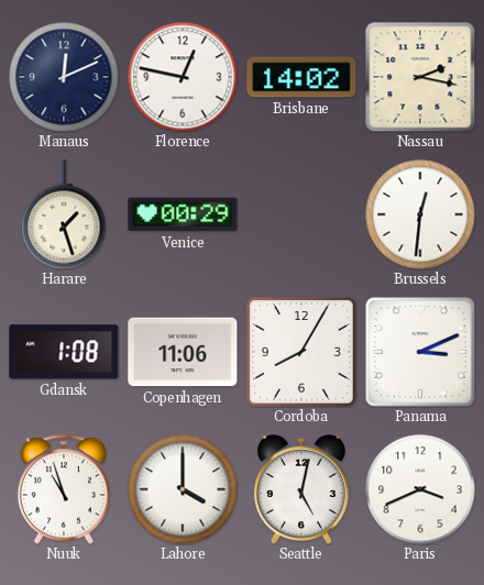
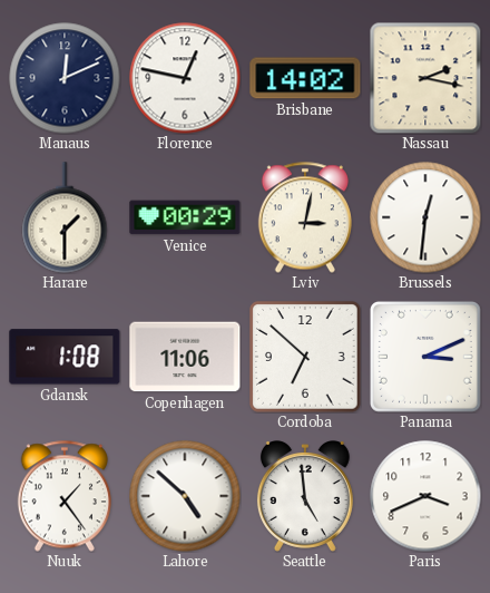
Harare: 1:27 -> 1:30 (65, 217)
Lviv: none -> 3:02 (305, 217)
Cordoba: 8:05 -> 6:52 (305, 357)
Nuuk: 10:57 -> 1:24 (65, 496)
Lahore: 4:00 -> 4:52 (185, 496)
Seattle: 5:02 -> 4:59 (305, 497)
